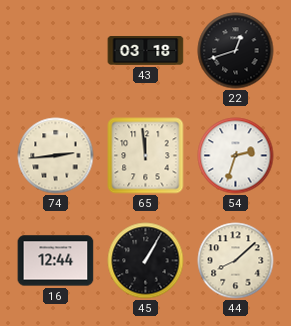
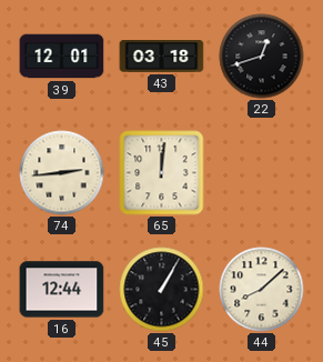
39: none -> 12:01 (62, 57)
65: 11:59 -> 12:01 (162, 173)
54: 2:33 -> none (236, 156)
